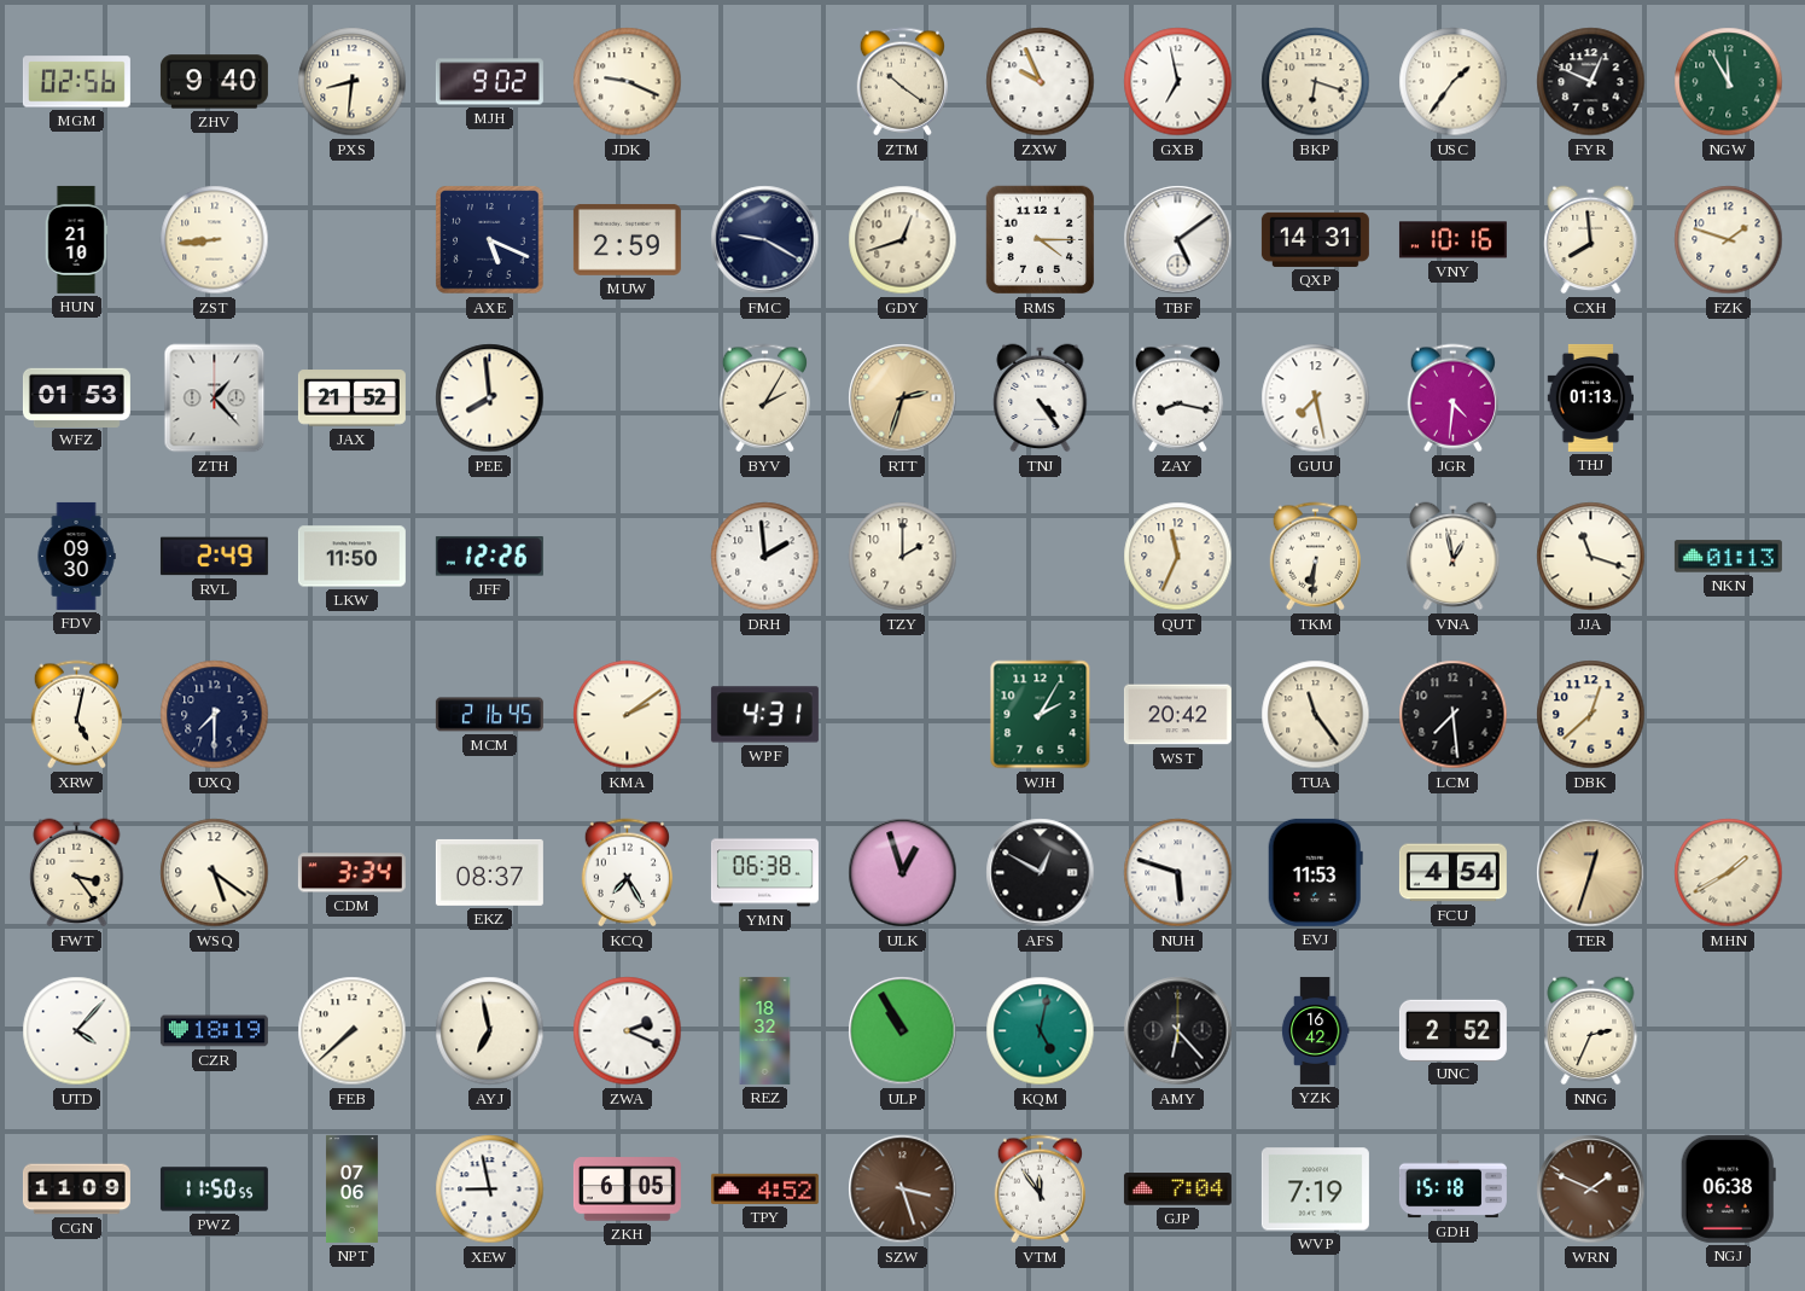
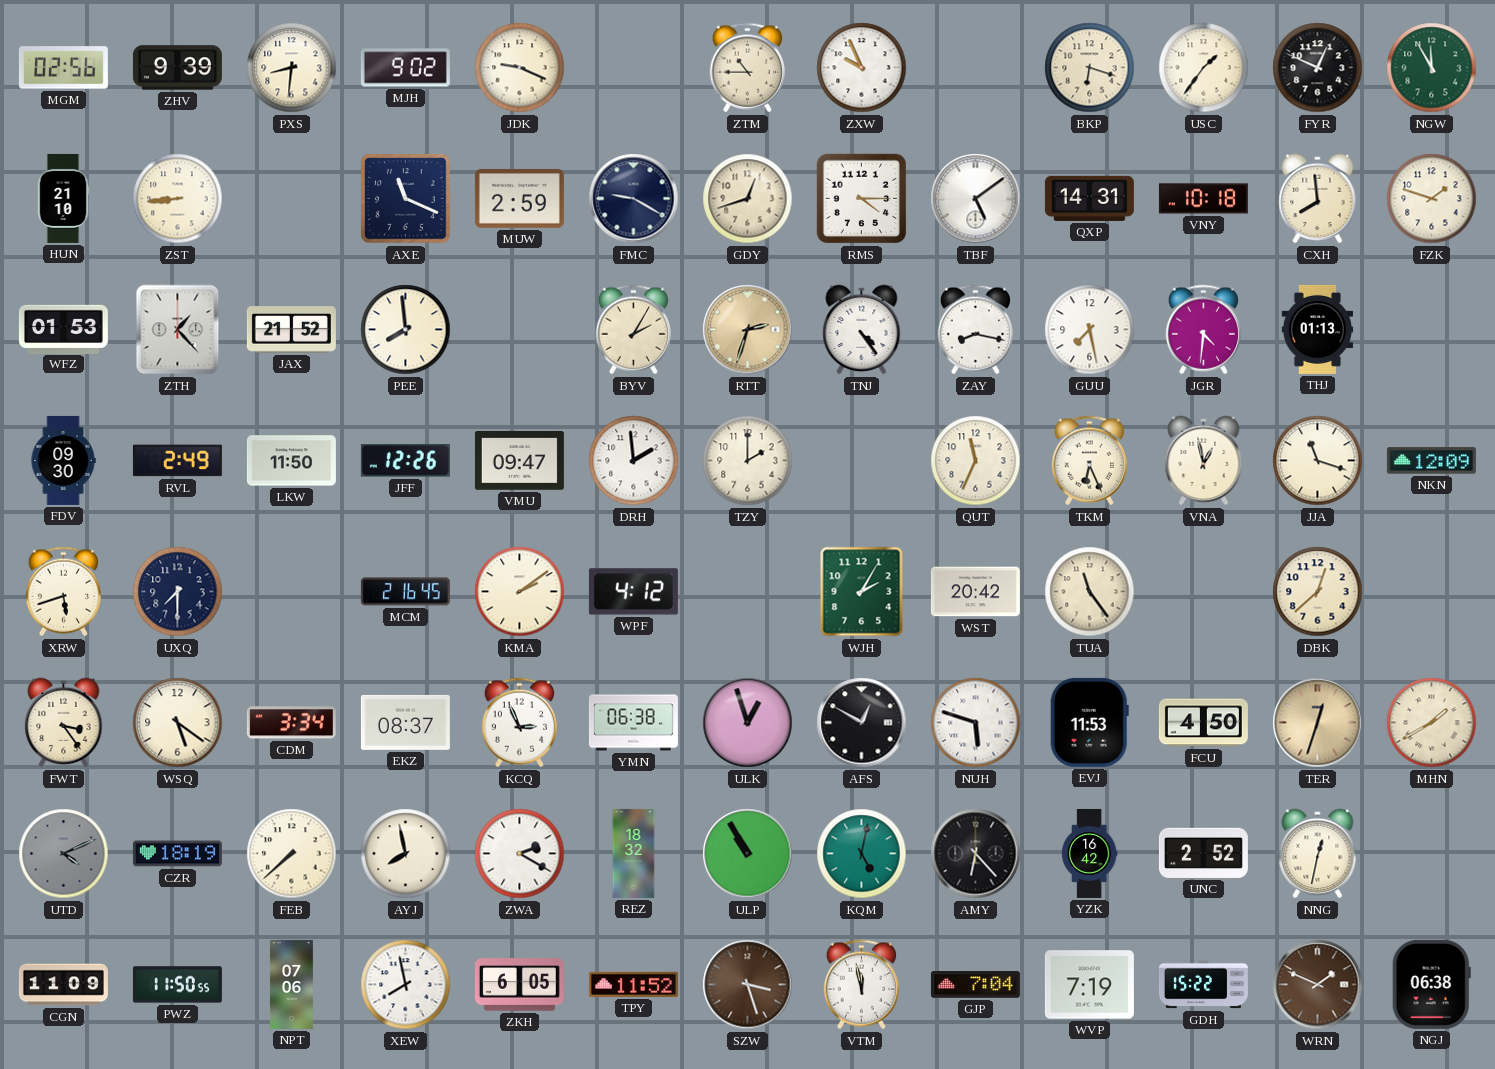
ZHV: 9:40 -> 9:39 (177, 68)
ZTM: 10:21 -> 10:45 (747, 68)
GXB: 6:58 -> none (1178, 82)
AXE: 5:19 -> 11:19 (406, 199)
VNY: 10:16 -> 10:18 (1203, 199)
VMU: none -> 09:47 (519, 461)
TKM: 6:31 -> 6:26 (1089, 461)
NKN: 01:13 -> 12:09 (1431, 461)
XRW: 5:02 -> 5:42 (63, 592)
WPF: 4:31 -> 4:12 (633, 592)
LCM: 7:29 -> none (1454, 715)
KCQ: 7:25 -> 2:56 (519, 723)
FCU: 4:54 -> 4:50 (1203, 723)
UTD: 4:07 -> 4:11 (64, 854)
UTD dial: white -> grey (64, 854)
AYJ: 6:58 -> 7:58 (406, 854)
ZWA: 2:19 -> 2:20 (520, 854)
NNG: 2:34 -> 12:32 (1318, 854)
XEW: 8:58 -> 7:58 (406, 985)
TPY: 4:52 -> 11:52 (633, 984)
VTM: 11:54 -> 11:58 (861, 985)
GDH: 15:18 -> 15:22 (1203, 985)
